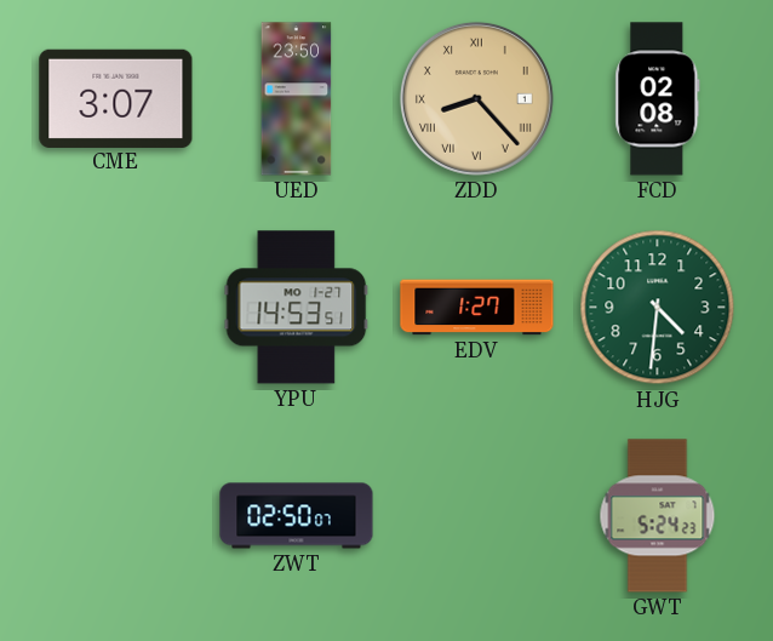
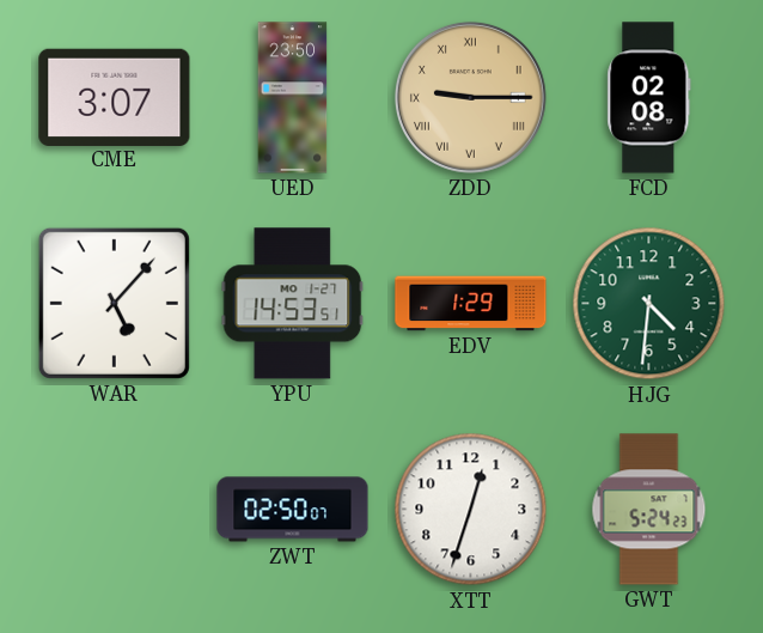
ZDD: 8:23 -> 9:15 (470, 97)
WAR: none -> 5:07 (114, 303)
EDV: 1:27 -> 1:29 (471, 304)
XTT: none -> 12:33 (471, 510)
